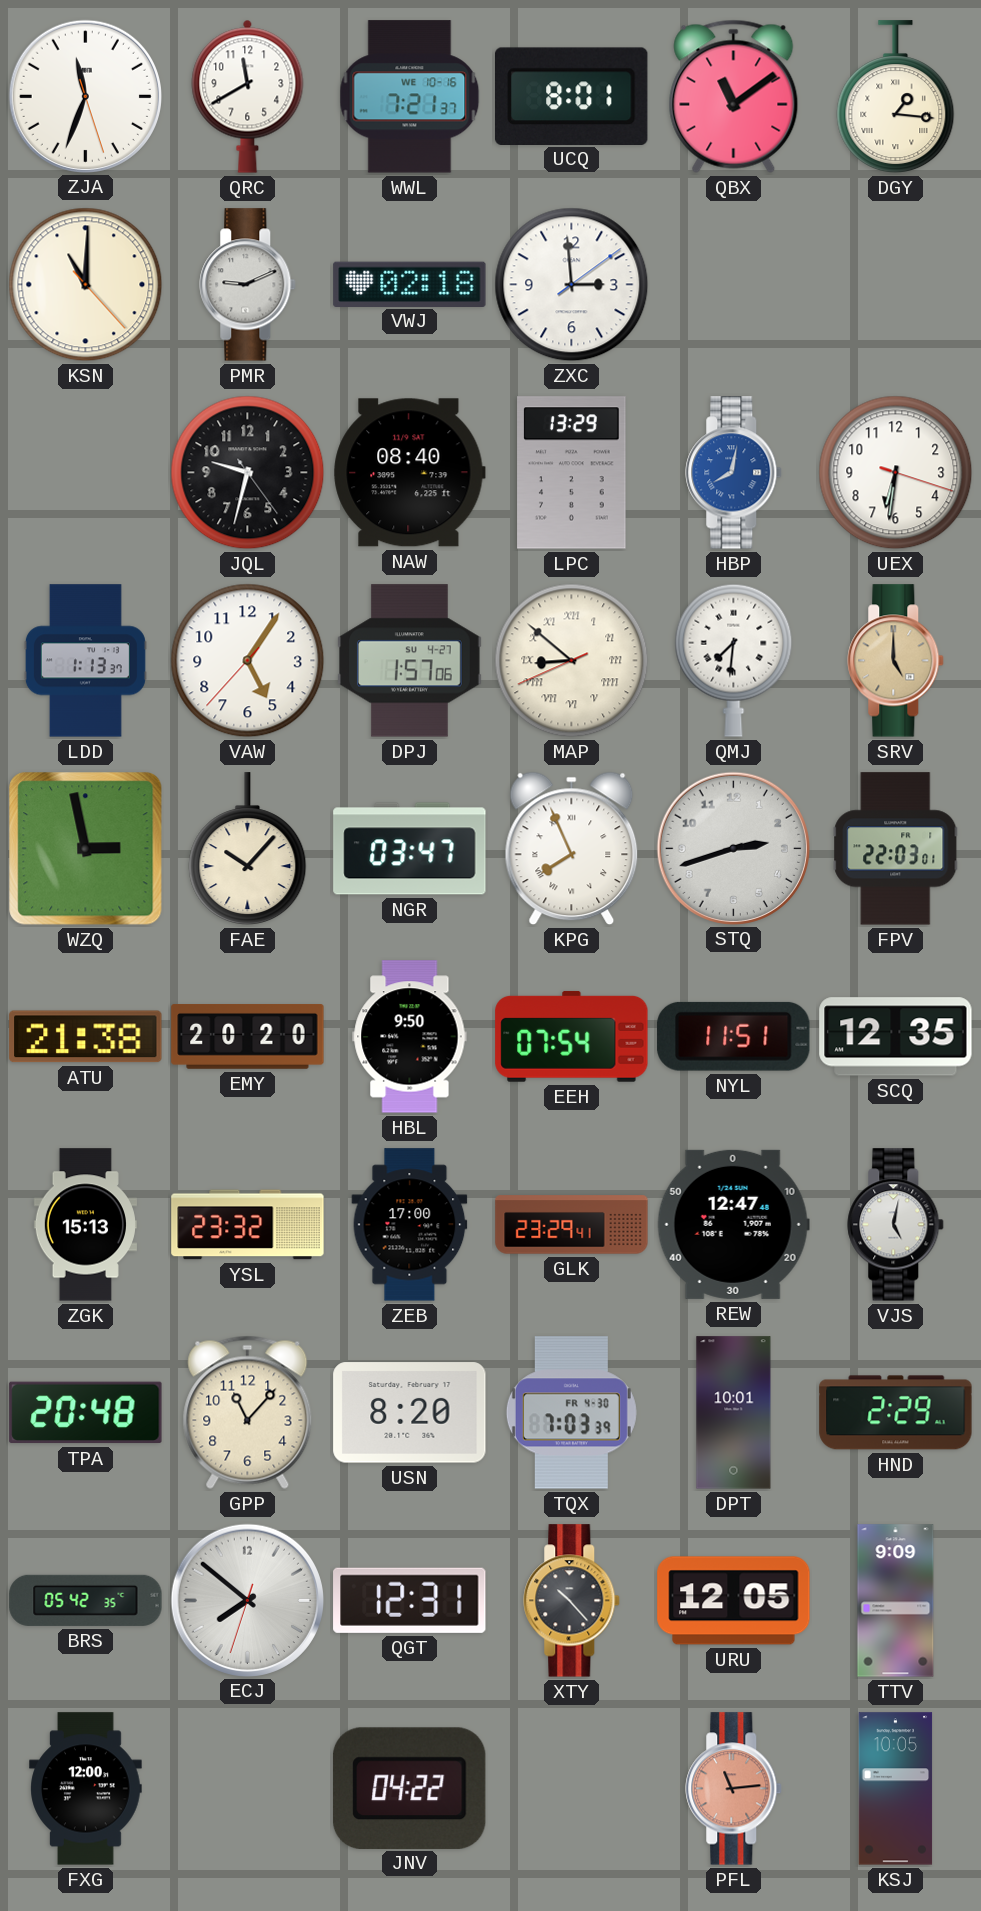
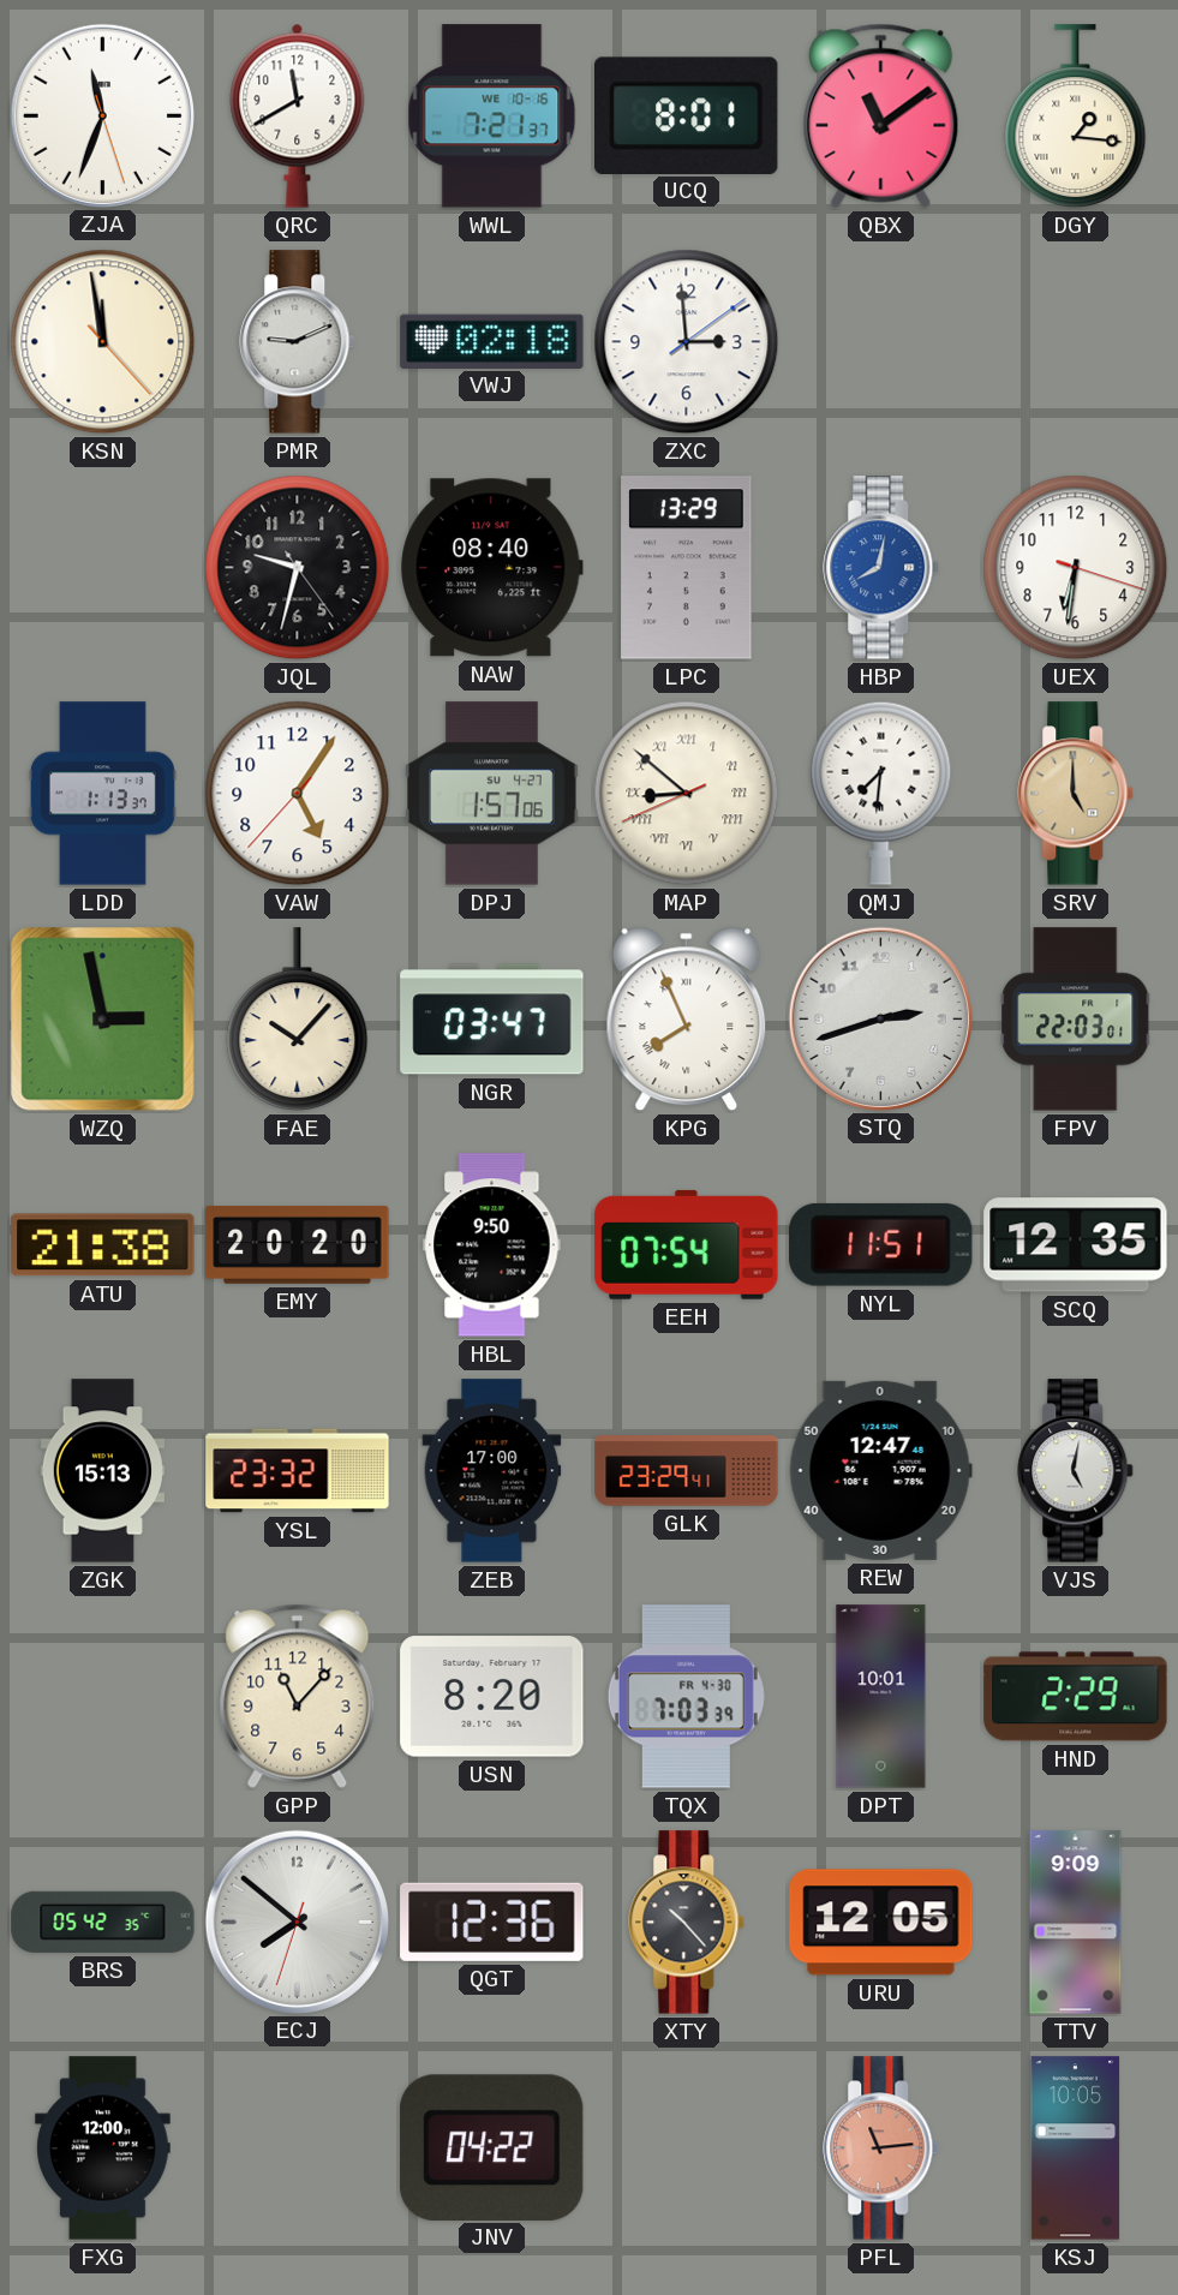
KSN: 11:00 -> 11:58 (103, 342)
TPA: 20:48 -> none (86, 1413)
QGT: 12:31 -> 12:36 (492, 1922)
